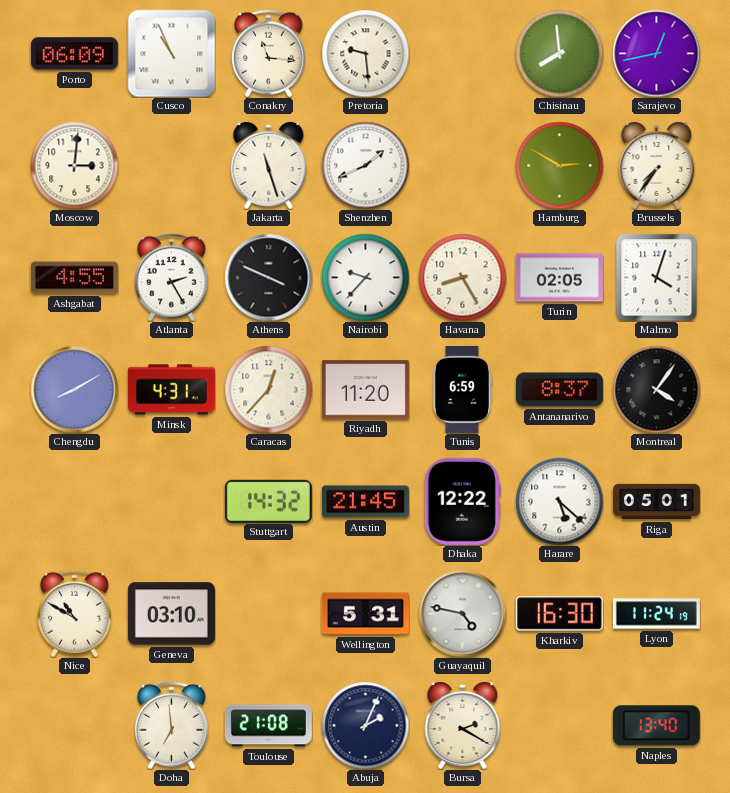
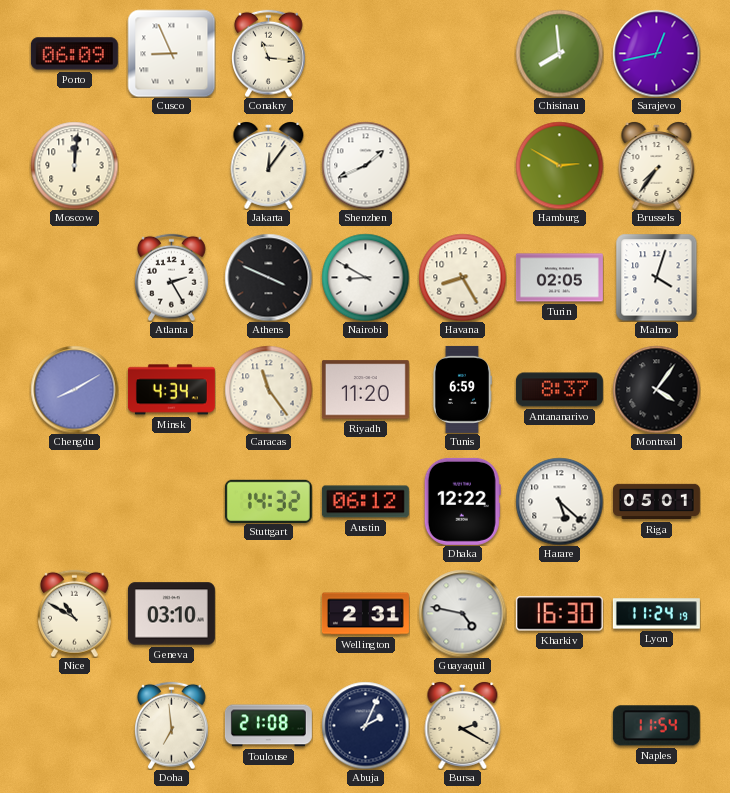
Cusco: 10:56 -> 8:56 (171, 53)
Pretoria: 9:29 -> none (365, 53)
Moscow: 3:01 -> 12:01 (74, 165)
Jakarta: 11:27 -> 12:06 (269, 166)
Ashgabat: 4:55 -> none (74, 278)
Nairobi: 9:37 -> 8:50 (365, 277)
Minsk: 4:31 -> 4:34 (171, 390)
Caracas: 12:37 -> 11:24 (268, 389)
Austin: 21:45 -> 06:12 (365, 502)
Wellington: 5:31 -> 2:31 (365, 614)
Naples: 13:40 -> 11:54 (656, 726)
